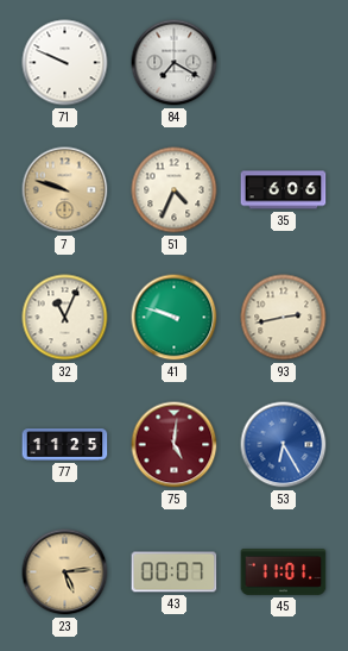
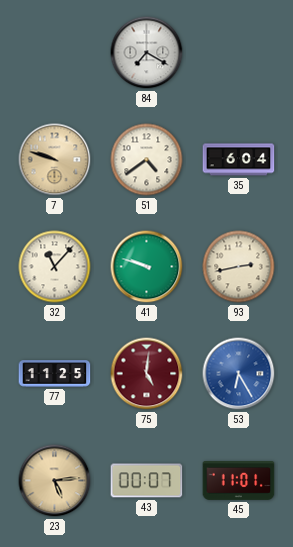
71: 9:49 -> none (65, 63)
51: 4:34 -> 4:39 (147, 160)
35: 6:06 -> 6:04 (239, 160)
32: 11:04 -> 11:07 (55, 267)
